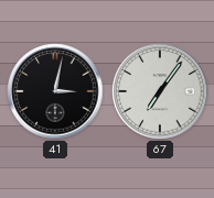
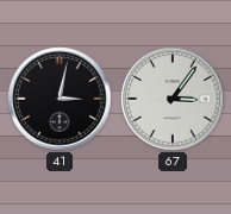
67: 7:06 -> 3:06 (173, 99)
